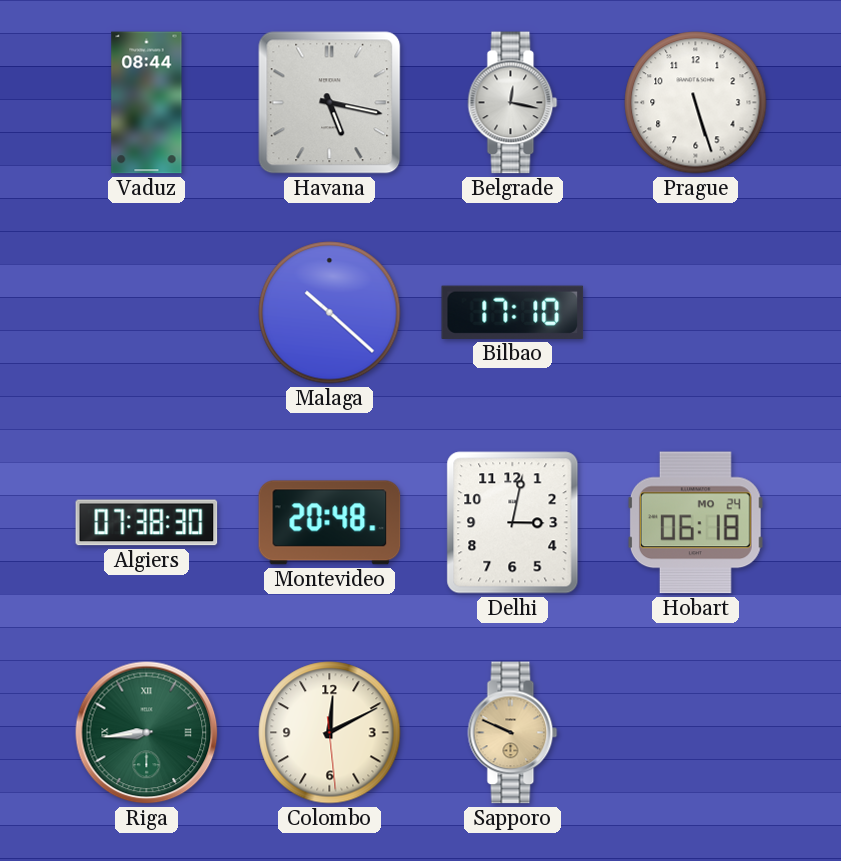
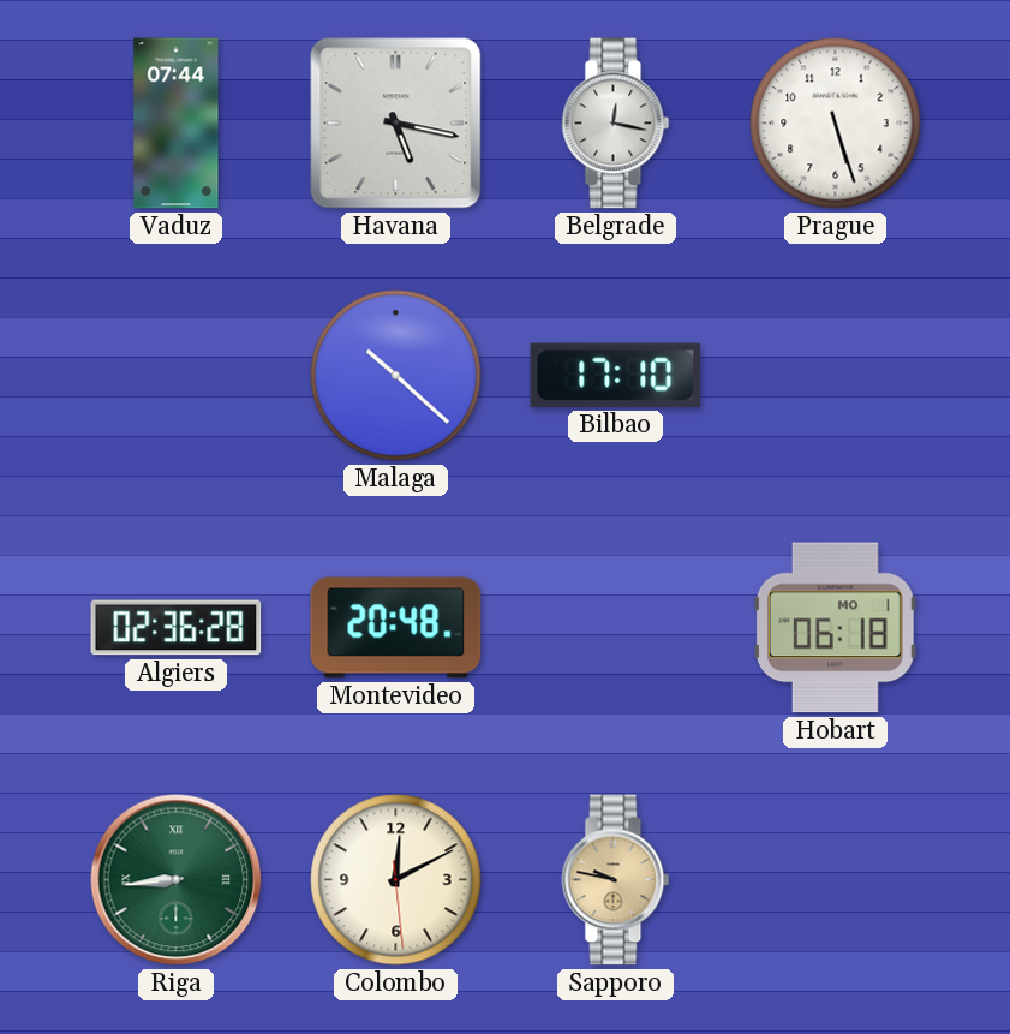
Vaduz: 08:44 -> 07:44 (177, 124)
Algiers: 07:38 -> 02:36 (177, 628)
Delhi: 3:02 -> none (513, 523)
Hobart date: MO 24 -> MO 1 (835, 628)
Sapporo: 9:49 -> 9:47 (616, 880)
